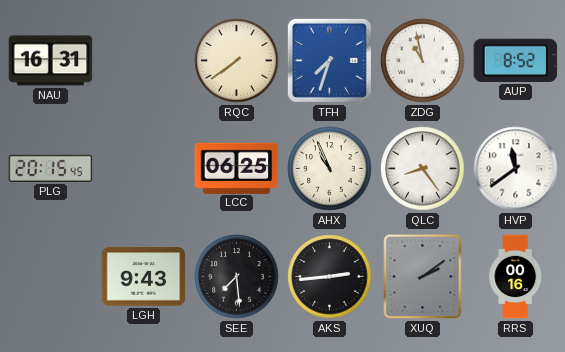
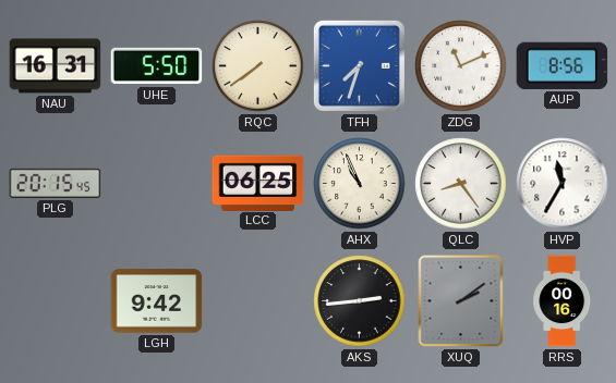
UHE: none -> 5:50 (157, 66)
ZDG: 10:58 -> 11:11 (461, 66)
AUP: 8:52 -> 8:56 (563, 65)
HVP: 11:39 -> 11:35 (563, 184)
LGH: 9:43 -> 9:42 (157, 301)
SEE: 7:29 -> none (237, 277)
